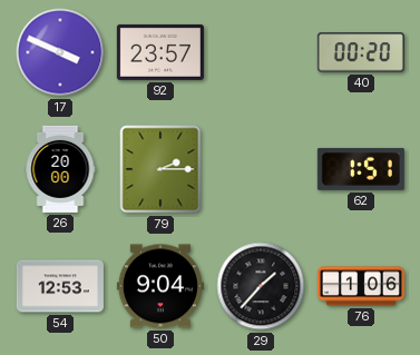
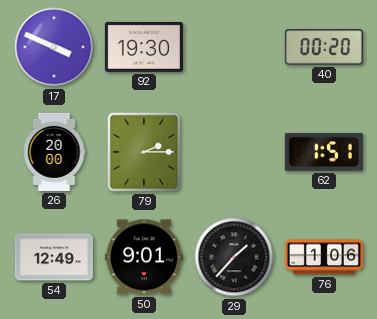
92: 23:57 -> 19:30 (144, 47)
54: 12:53 -> 12:49 (54, 257)
50: 9:04 -> 9:01 (144, 257)
